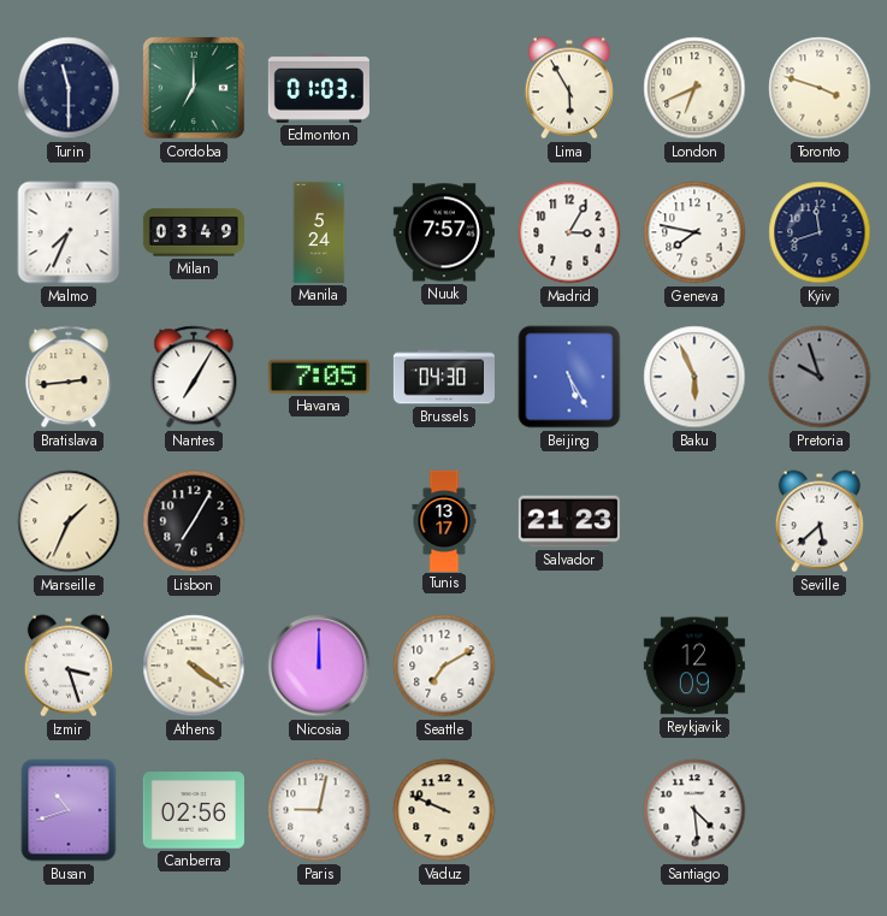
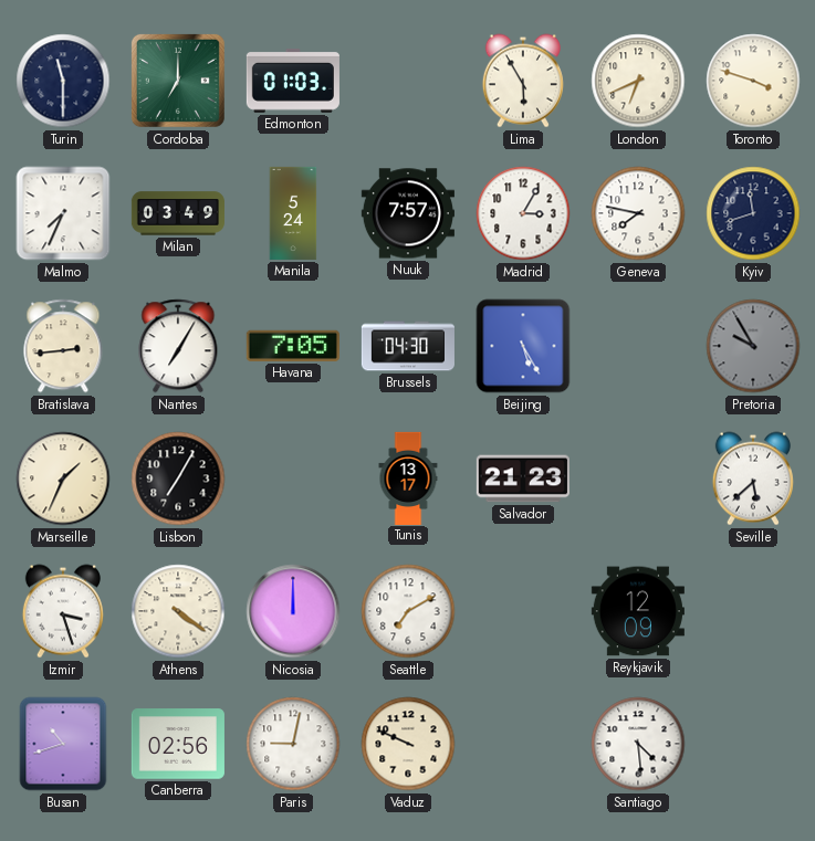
Baku: 5:56 -> none (694, 377)
Pretoria: 9:57 -> 9:55 (753, 346)
